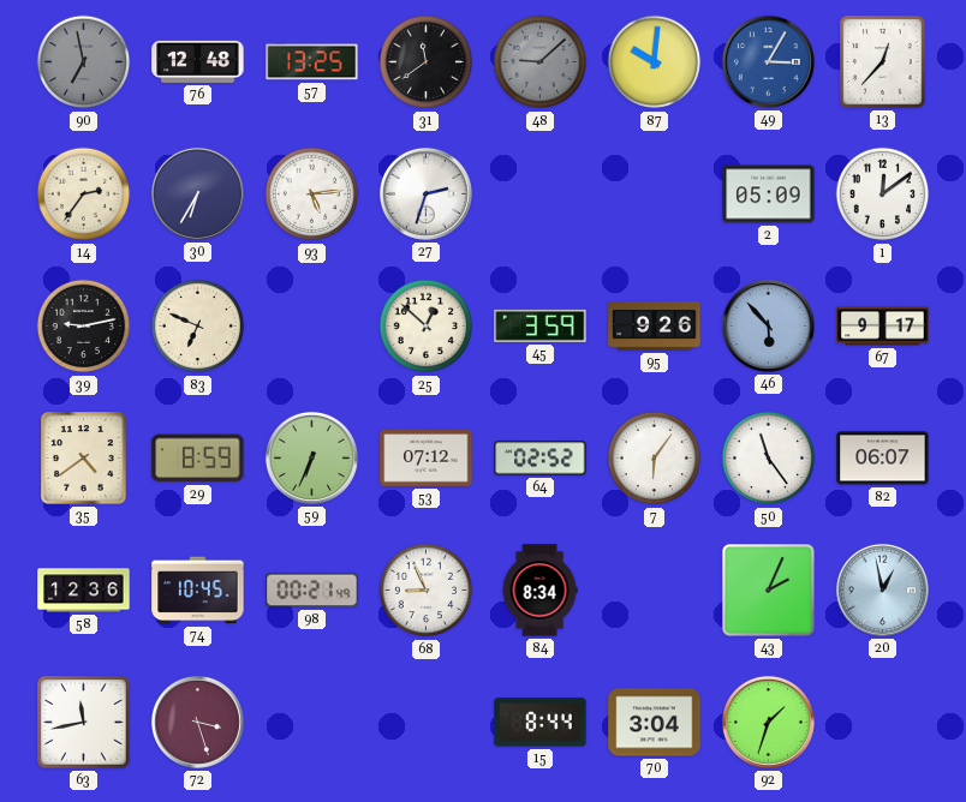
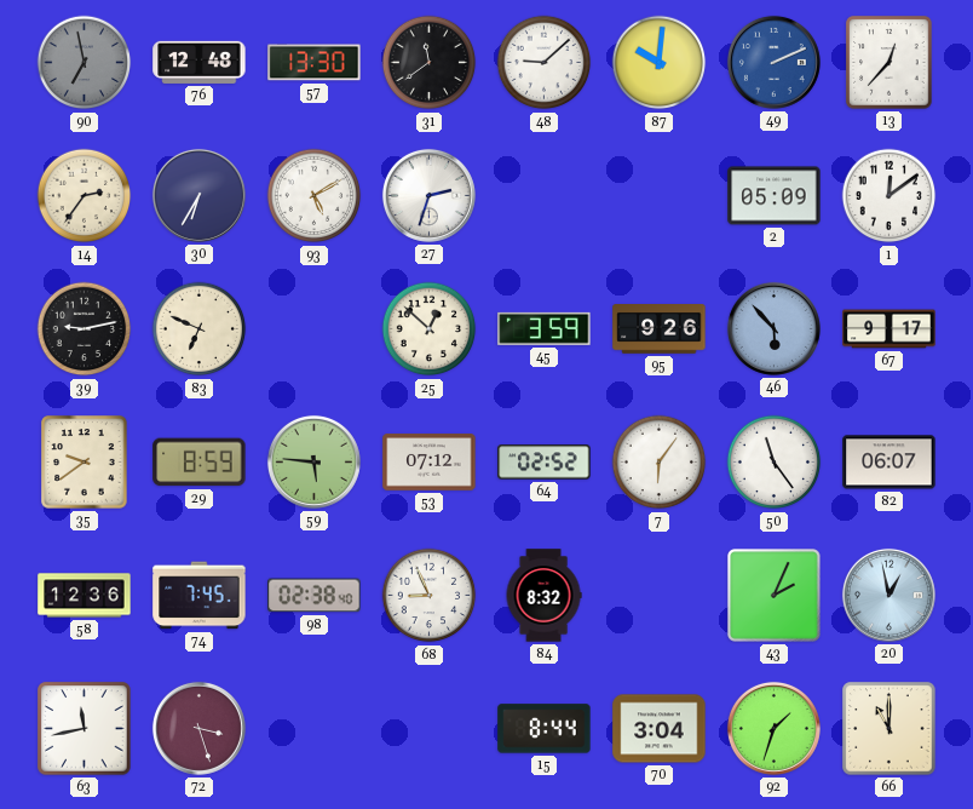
57: 13:25 -> 13:30 (315, 63)
48 dial: grey -> white (545, 63)
49: 3:05 -> 2:11 (773, 62)
93: 5:14 -> 5:10 (315, 196)
35: 4:39 -> 9:39 (85, 463)
59: 6:34 -> 5:46 (313, 461)
74: 10:45 -> 7:45 (200, 596)
98: 00:21 -> 02:38 (315, 596)
84: 8:34 -> 8:32 (543, 596)
66: none -> 11:00 (889, 729)
